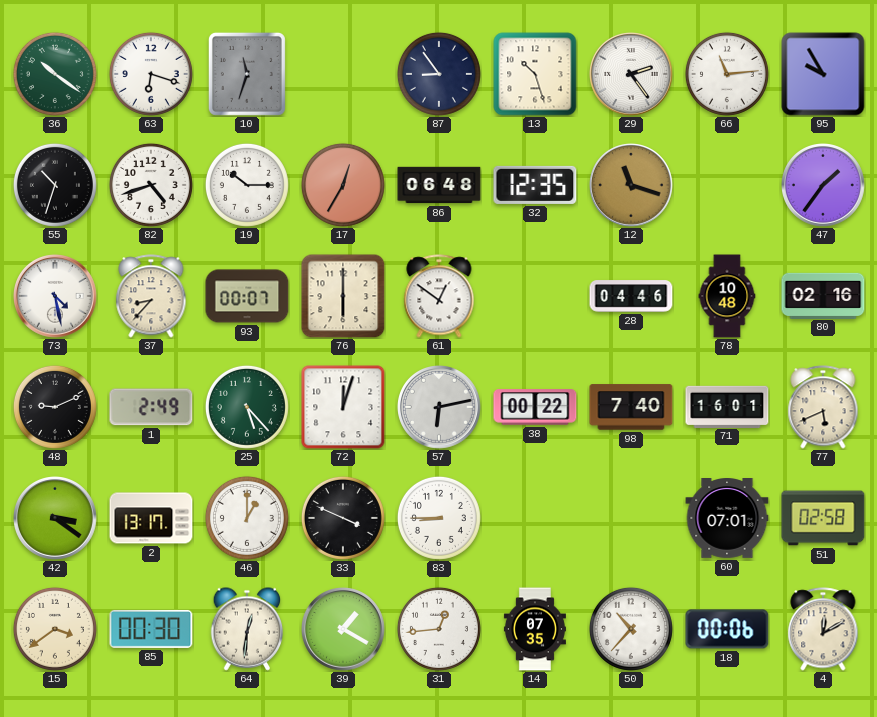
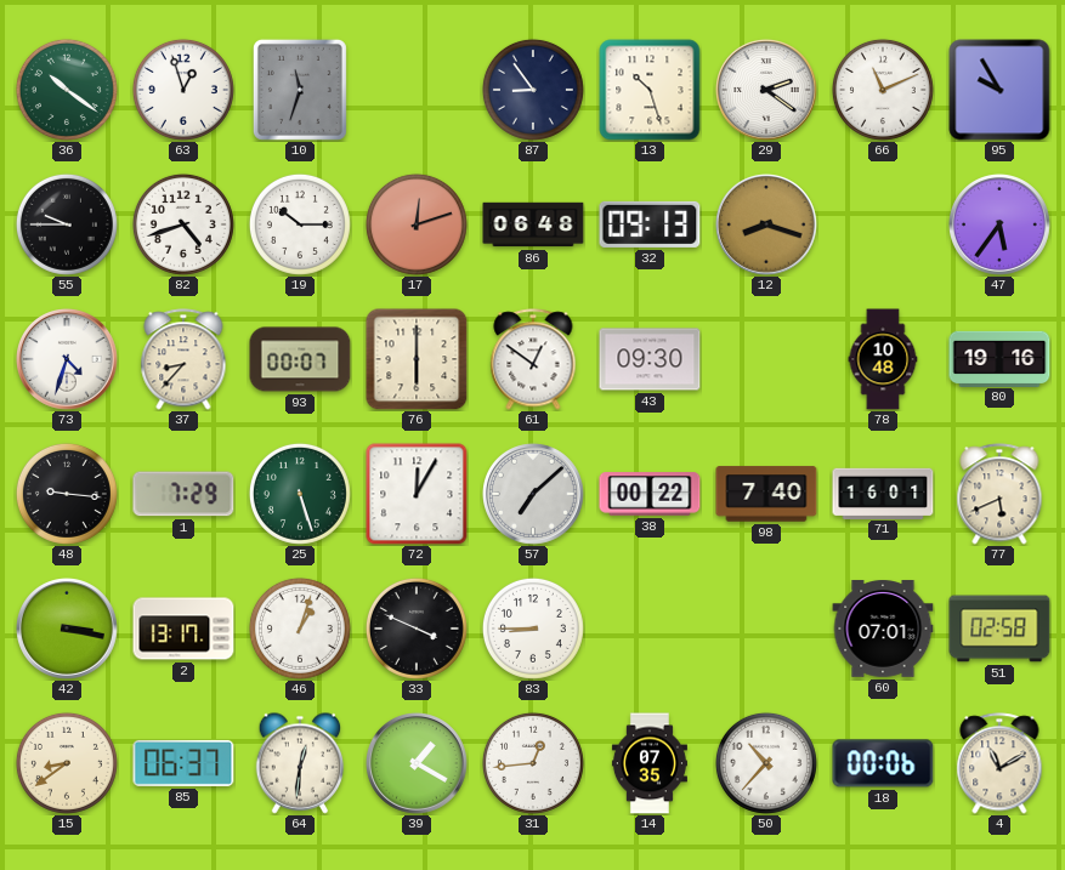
63: 6:18 -> 12:57 (183, 90)
29: 2:24 -> 2:21 (767, 91)
66: 11:14 -> 11:11 (883, 90)
55: 10:33 -> 9:45 (67, 224)
17: 12:35 -> 12:12 (417, 224)
32: 12:35 -> 09:13 (650, 224)
12: 11:18 -> 8:18 (767, 226)
47: 1:36 -> 5:36 (1001, 226)
73: 4:28 -> 4:33 (68, 360)
43: none -> 09:30 (650, 359)
28: 04:46 -> none (631, 296)
80: 02:16 -> 19:16 (999, 358)
48: 9:11 -> 9:16 (67, 494)
1: 2:49 -> 7:29 (183, 494)
25: 5:23 -> 5:27 (300, 494)
72: 12:03 -> 12:05 (417, 494)
57: 6:13 -> 7:08 (534, 495)
42: 3:21 -> 3:17 (68, 630)
46: 1:00 -> 1:03 (300, 629)
15: 3:39 -> 8:39 (67, 763)
85: 00:30 -> 06:37 (183, 763)
4: 12:10 -> 11:10 (999, 763)
